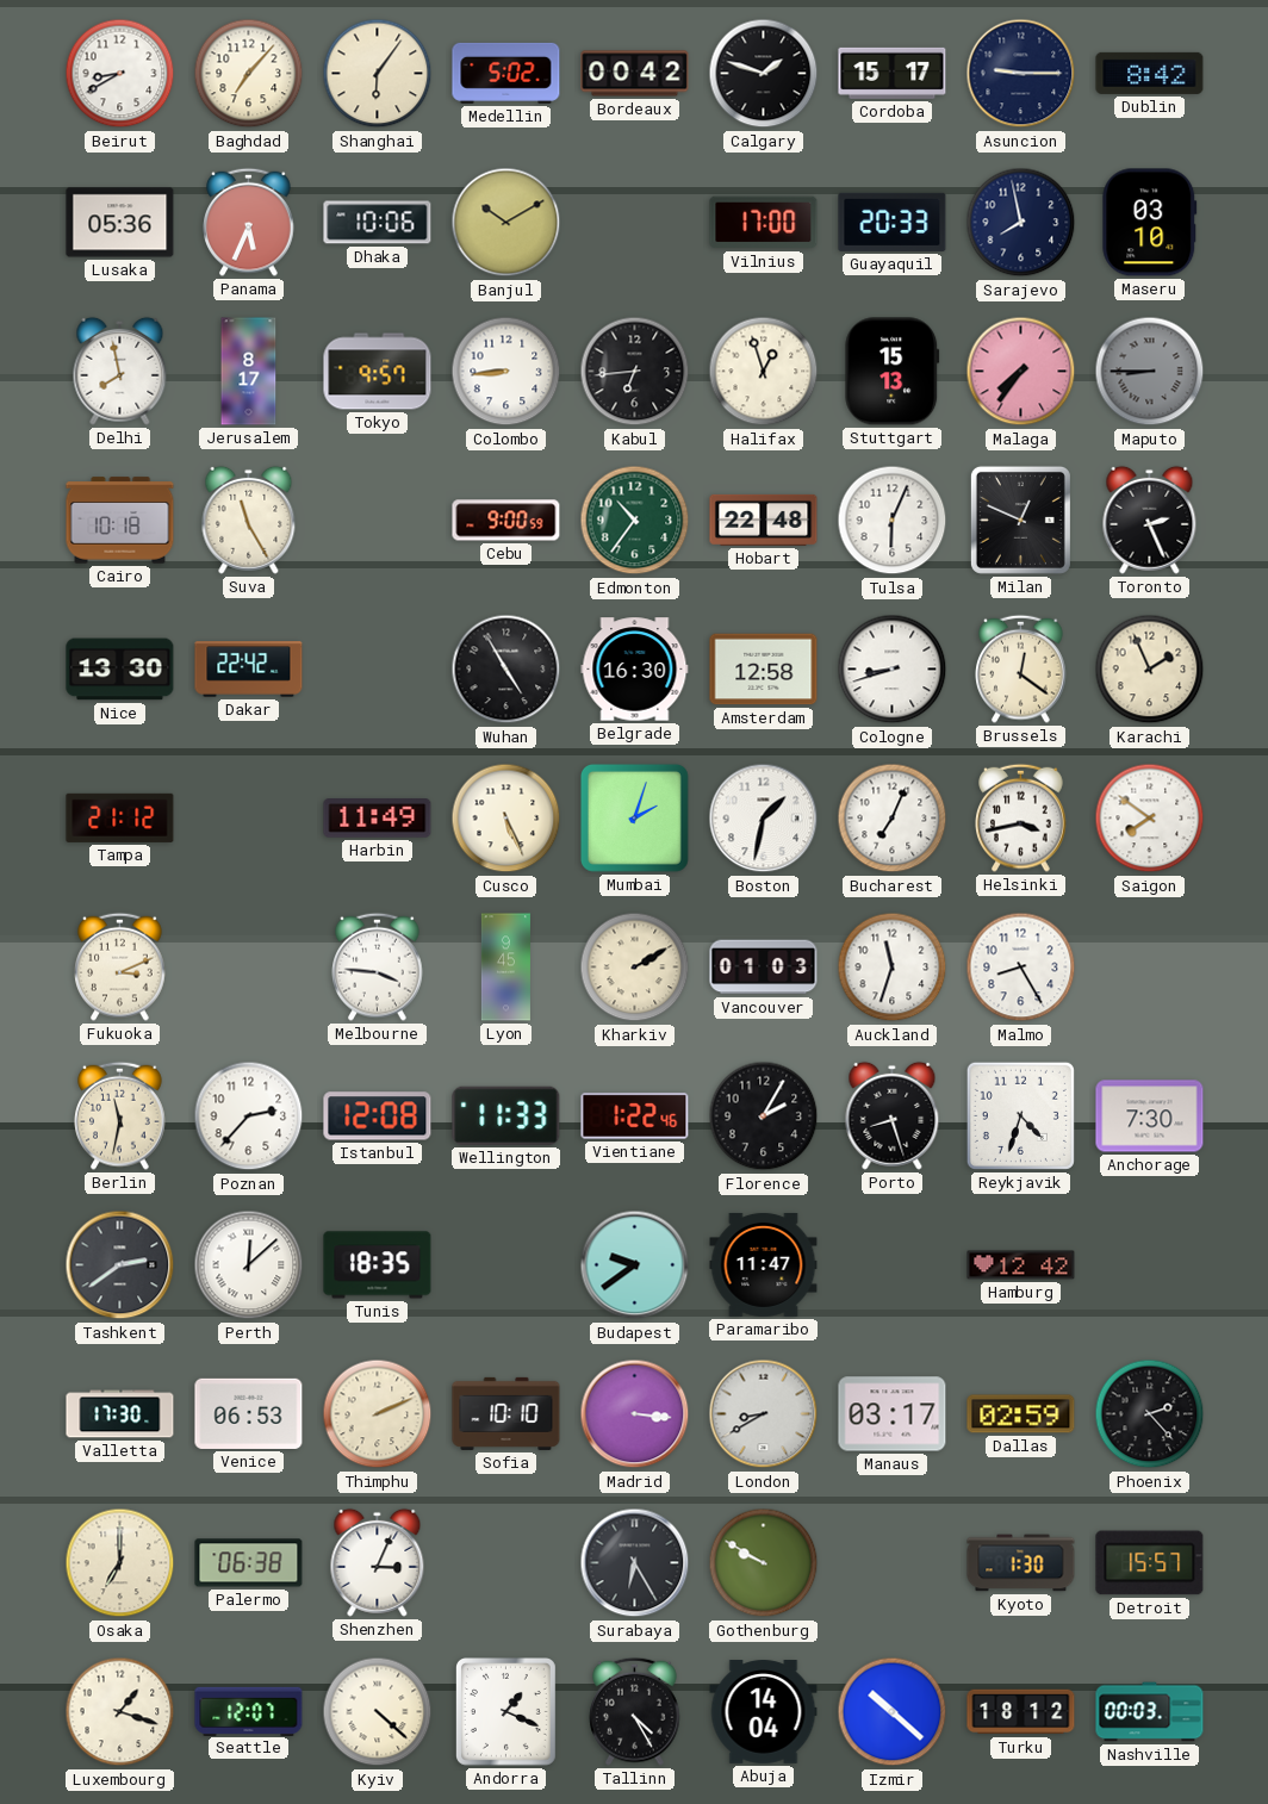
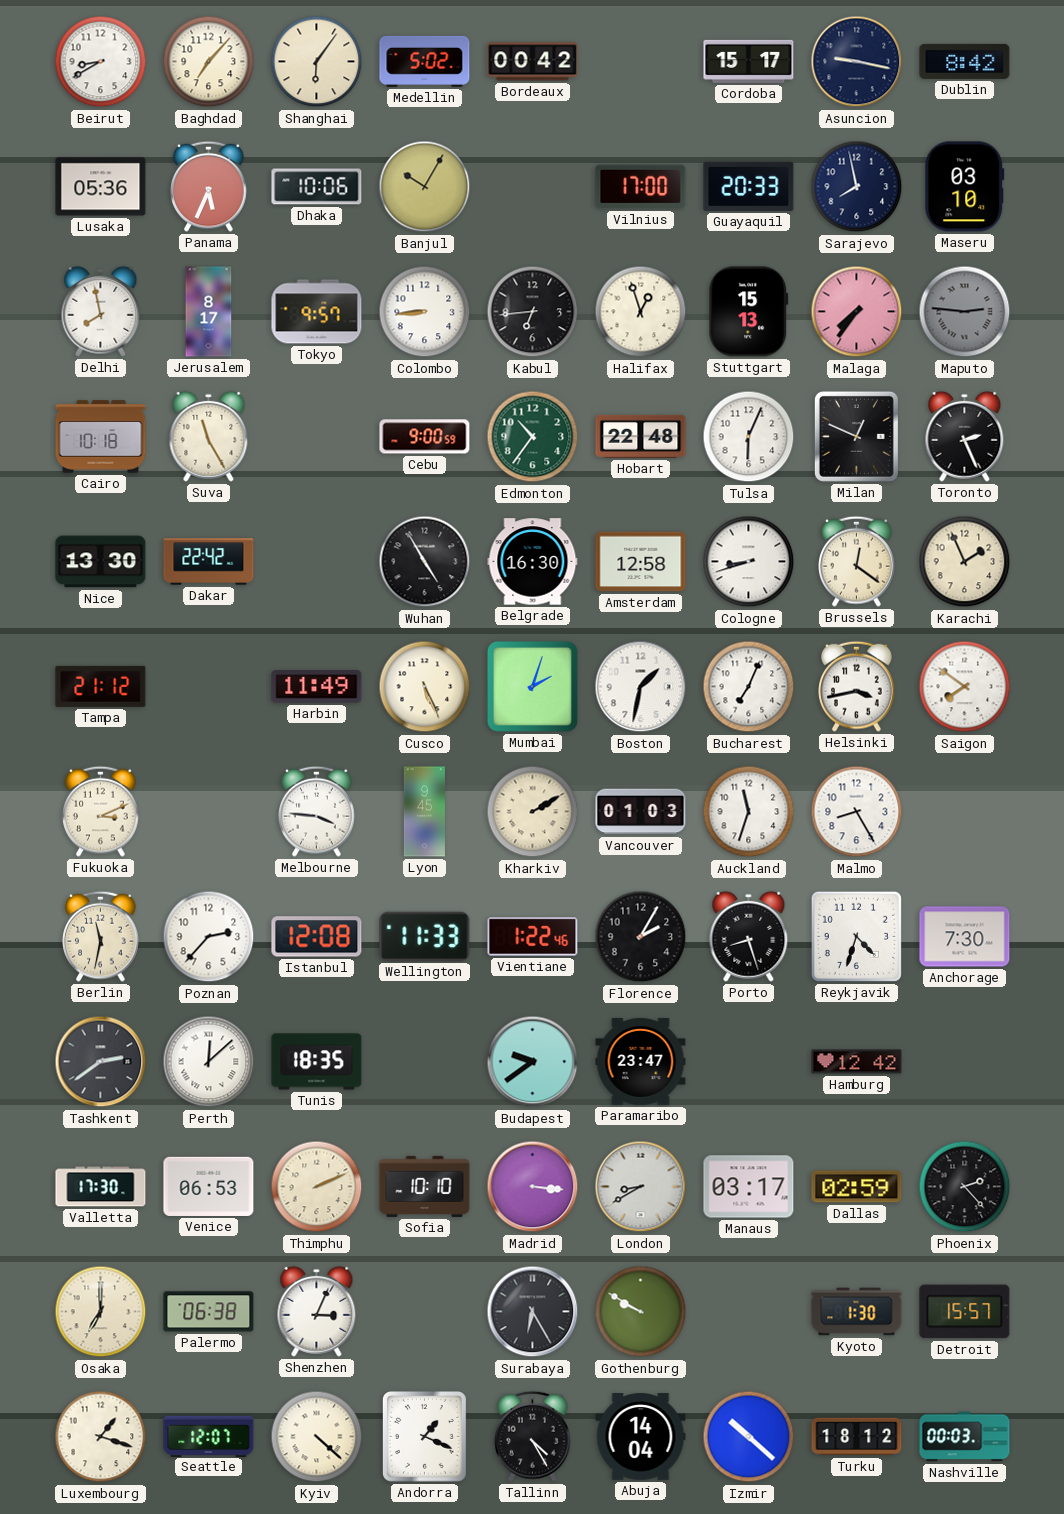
Calgary: 1:48 -> none (764, 74)
Asuncion: 9:15 -> 9:17 (857, 62)
Banjul: 10:10 -> 10:05 (425, 187)
Maputo: 8:45 -> 2:46 (965, 312)
Paramaribo: 11:47 -> 23:47 (641, 1061)
